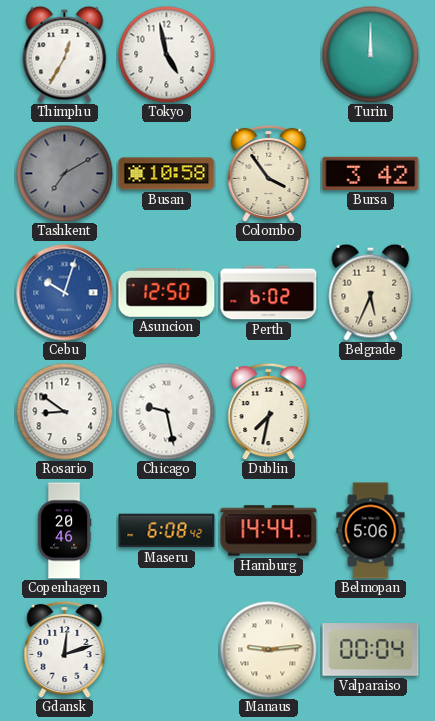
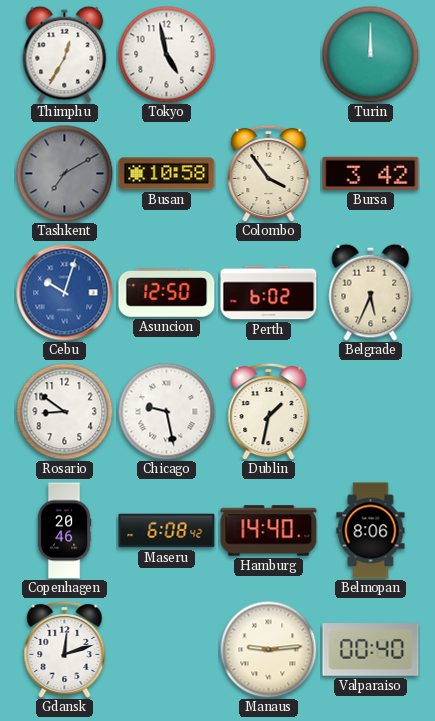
Dublin: 7:32 -> 1:32 (269, 411)
Hamburg: 14:44 -> 14:40 (269, 531)
Belmopan: 5:06 -> 8:06 (371, 531)
Valparaiso: 00:04 -> 00:40 (371, 650)
